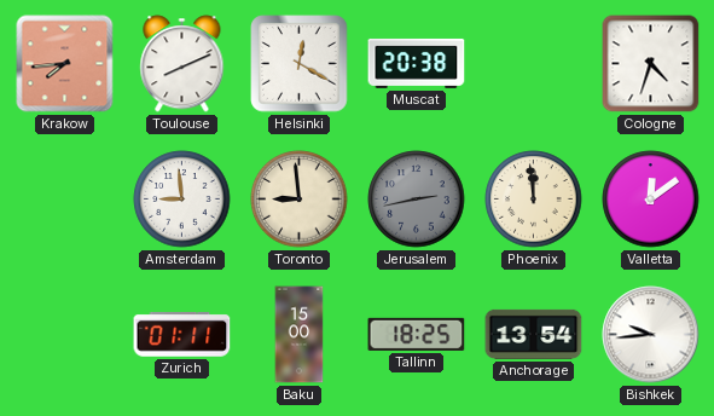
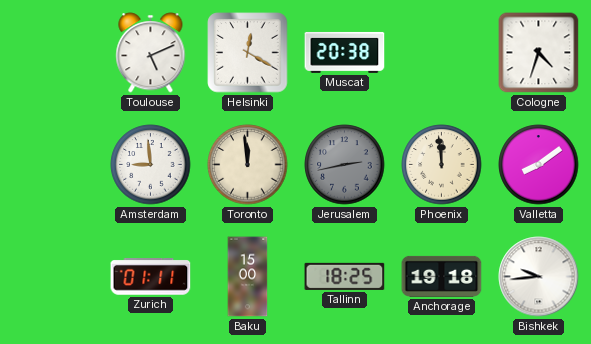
Krakow: 7:44 -> none (65, 64)
Toulouse: 8:11 -> 5:11 (151, 53)
Toronto: 8:59 -> 11:59 (248, 165)
Valletta: 12:09 -> 8:09 (539, 165)
Anchorage: 13:54 -> 19:18 (442, 276)
